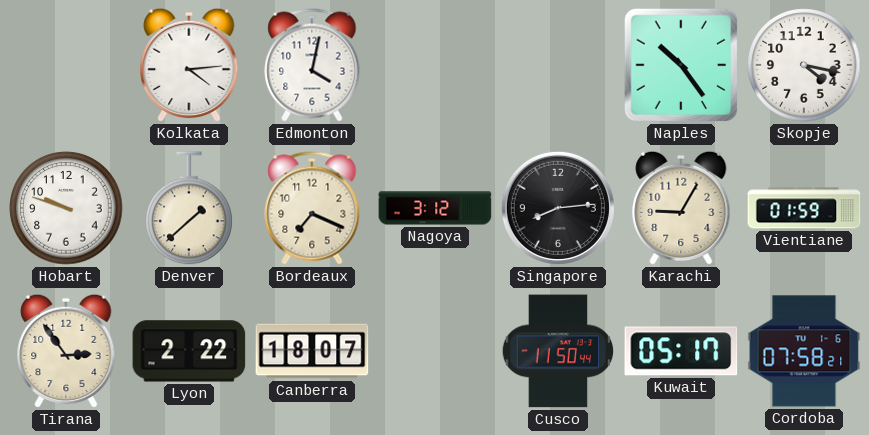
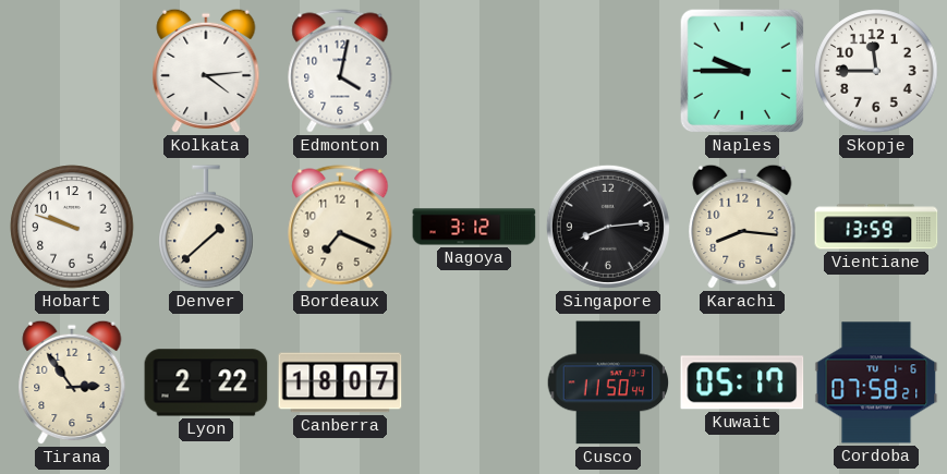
Naples: 10:24 -> 9:45 (742, 71)
Skopje: 4:17 -> 11:45 (876, 71)
Karachi: 9:05 -> 8:16 (742, 227)
Vientiane: 01:59 -> 13:59 (876, 227)
